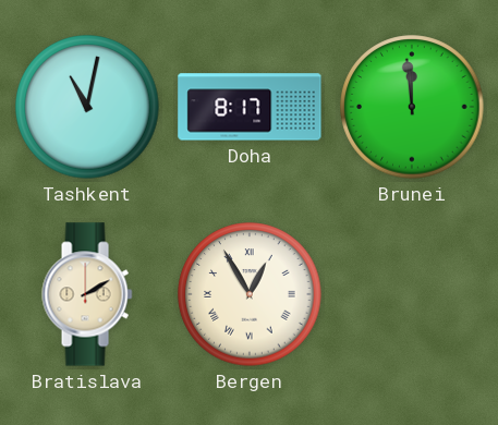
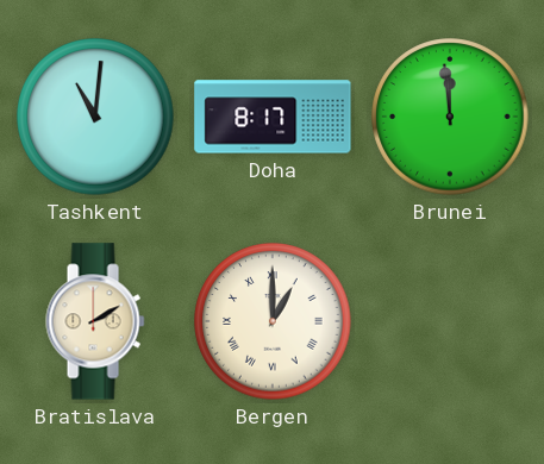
Tashkent: 11:02 -> 11:01 (95, 117)
Bergen: 12:55 -> 1:00 (273, 321)
